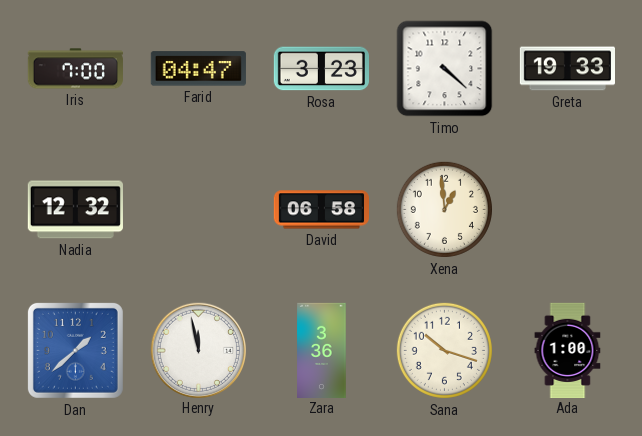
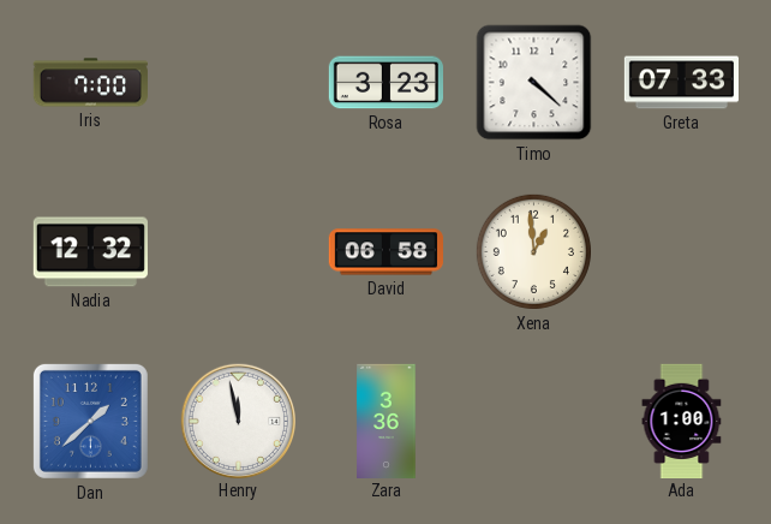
Farid: 04:47 -> none (198, 69)
Greta: 19:33 -> 07:33 (681, 83)
Sana: 10:18 -> none (444, 350)
